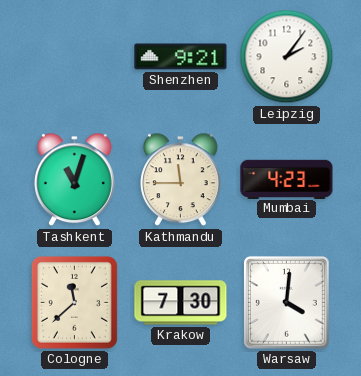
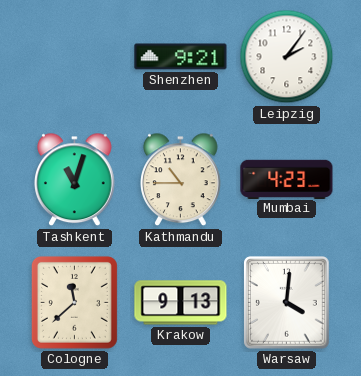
Kathmandu: 11:45 -> 10:45 (181, 180)
Krakow: 7:30 -> 9:13 (181, 303)
